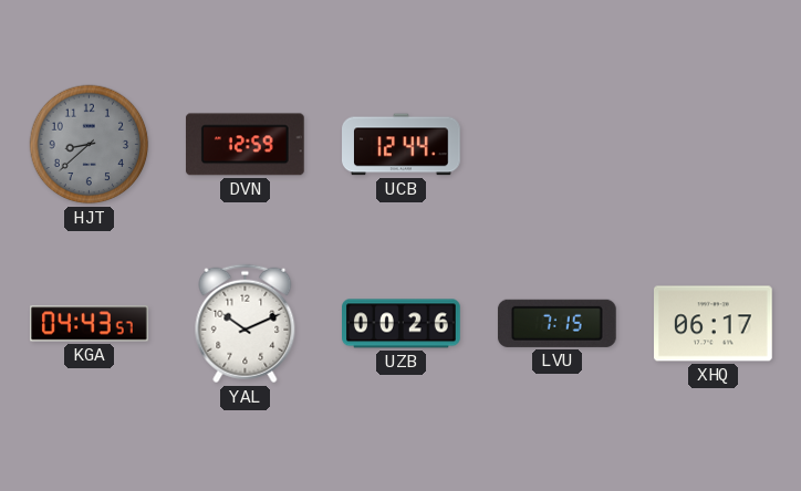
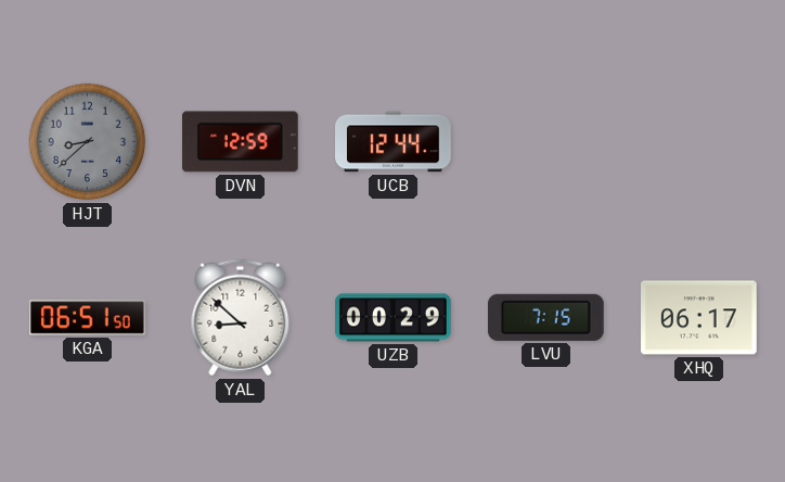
KGA: 04:43 -> 06:51 (88, 318)
YAL: 10:11 -> 8:52 (241, 318)
UZB: 00:26 -> 00:29 (394, 318)
